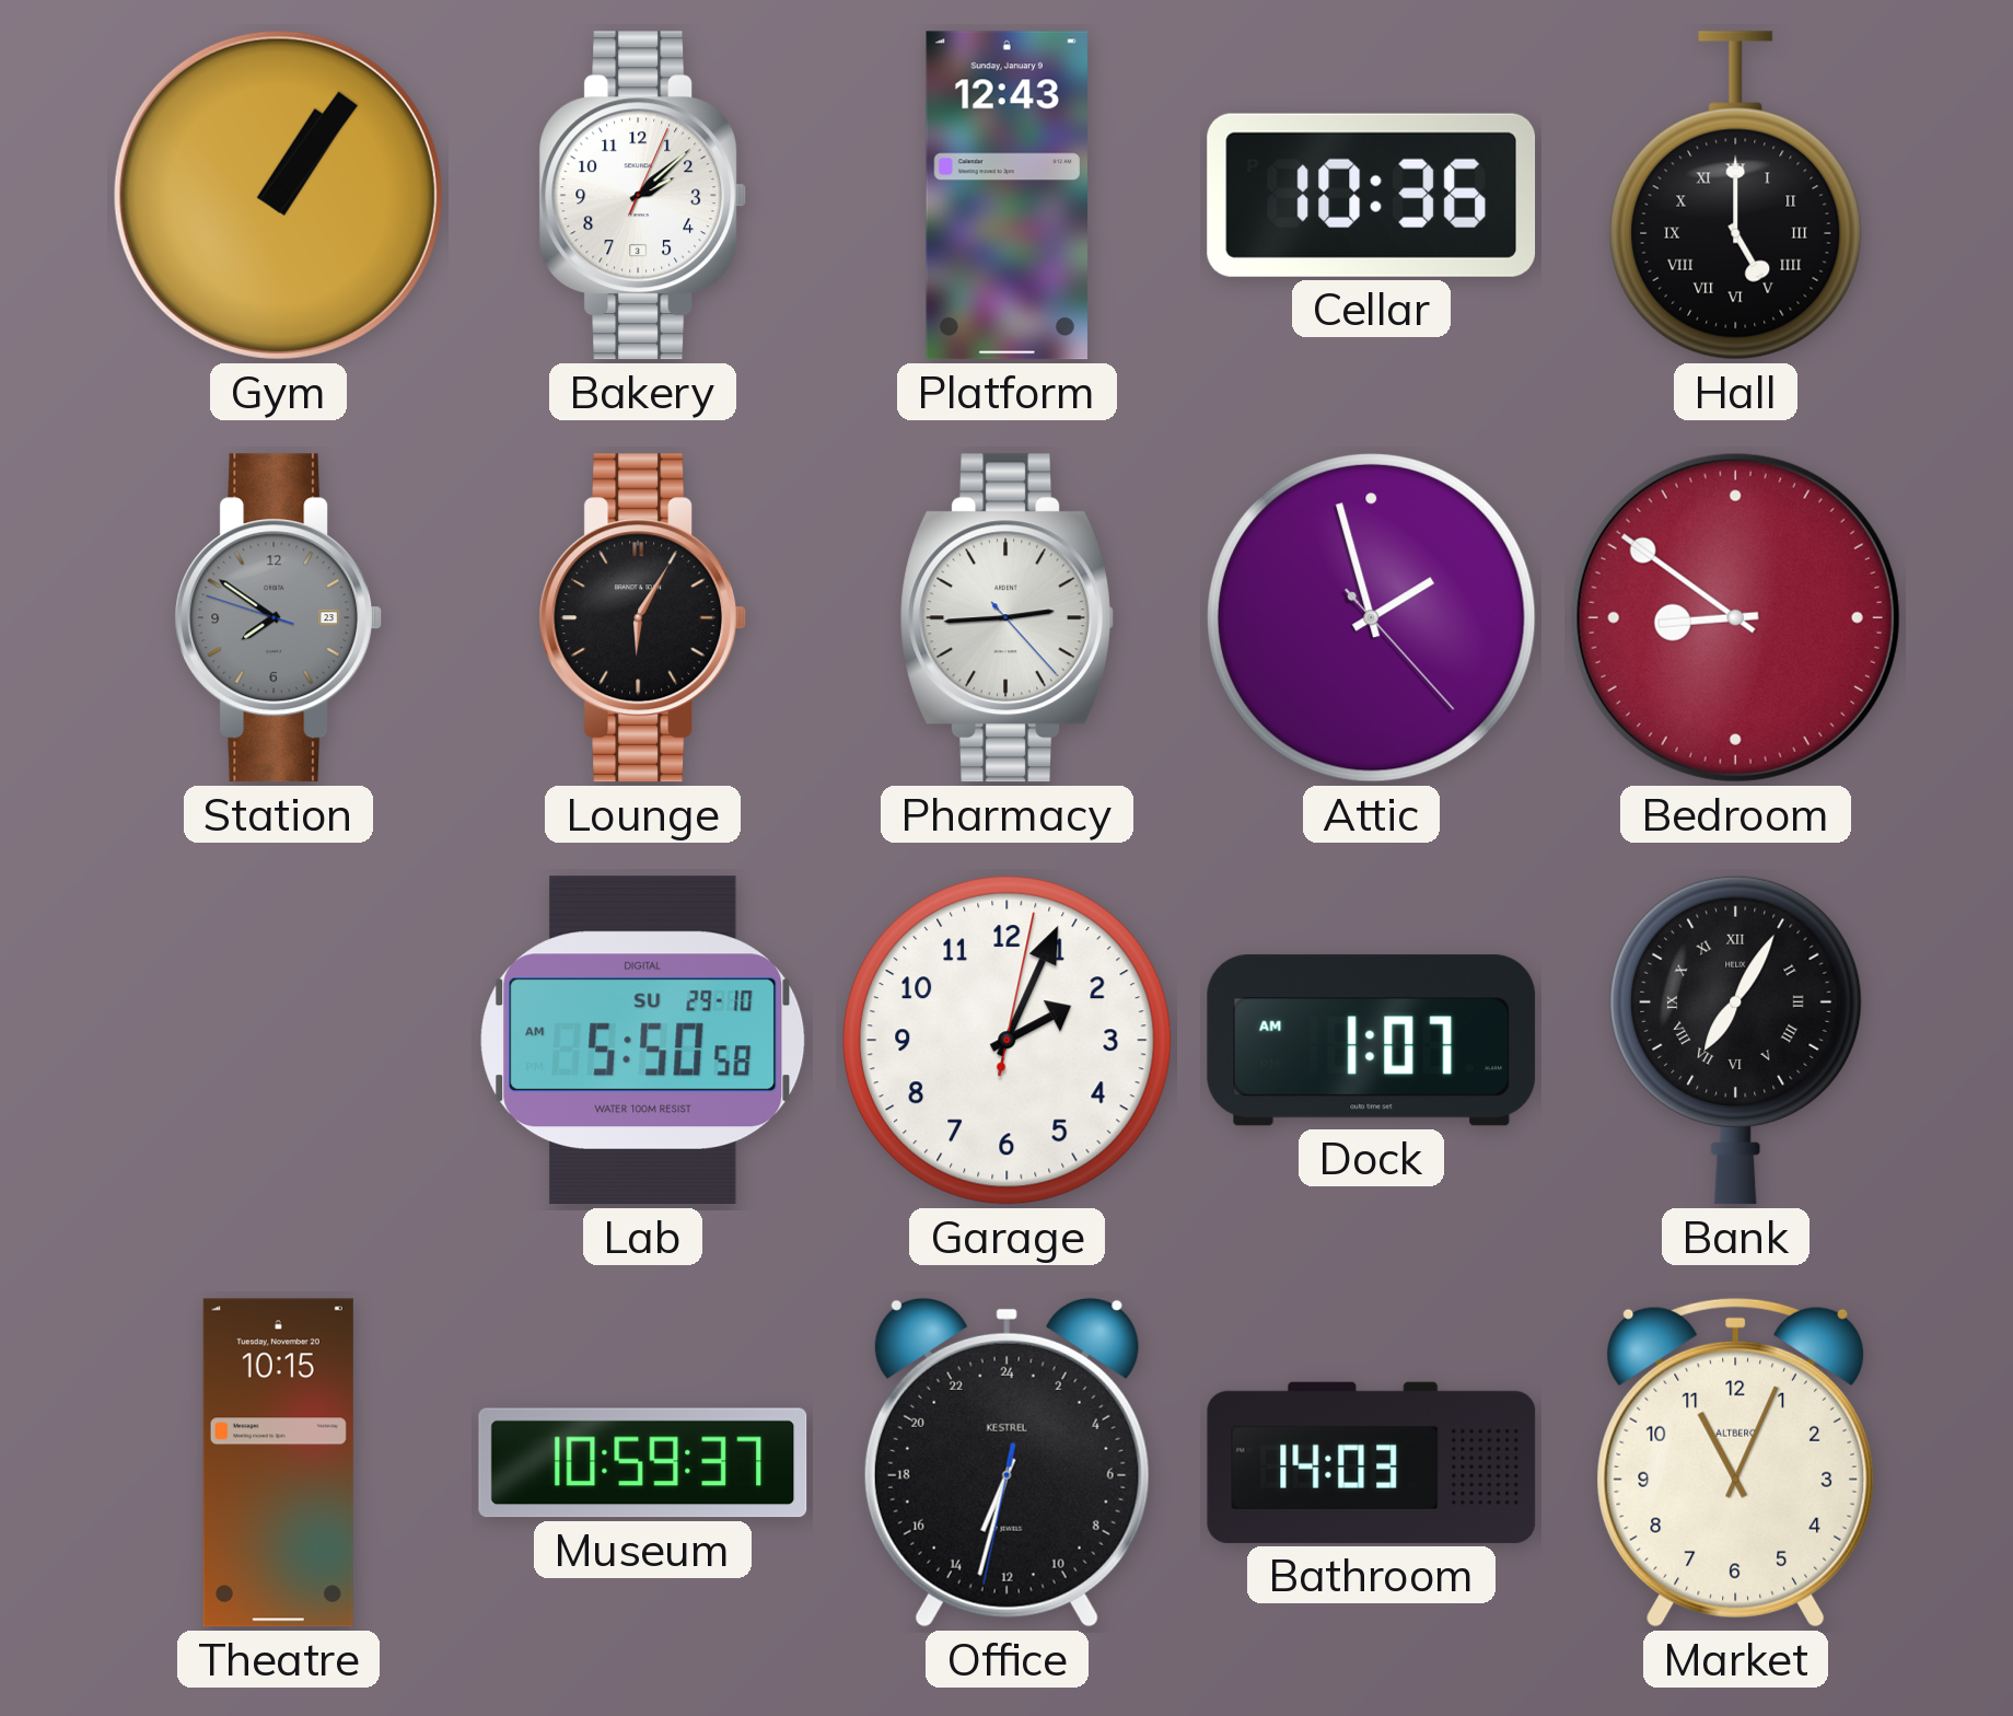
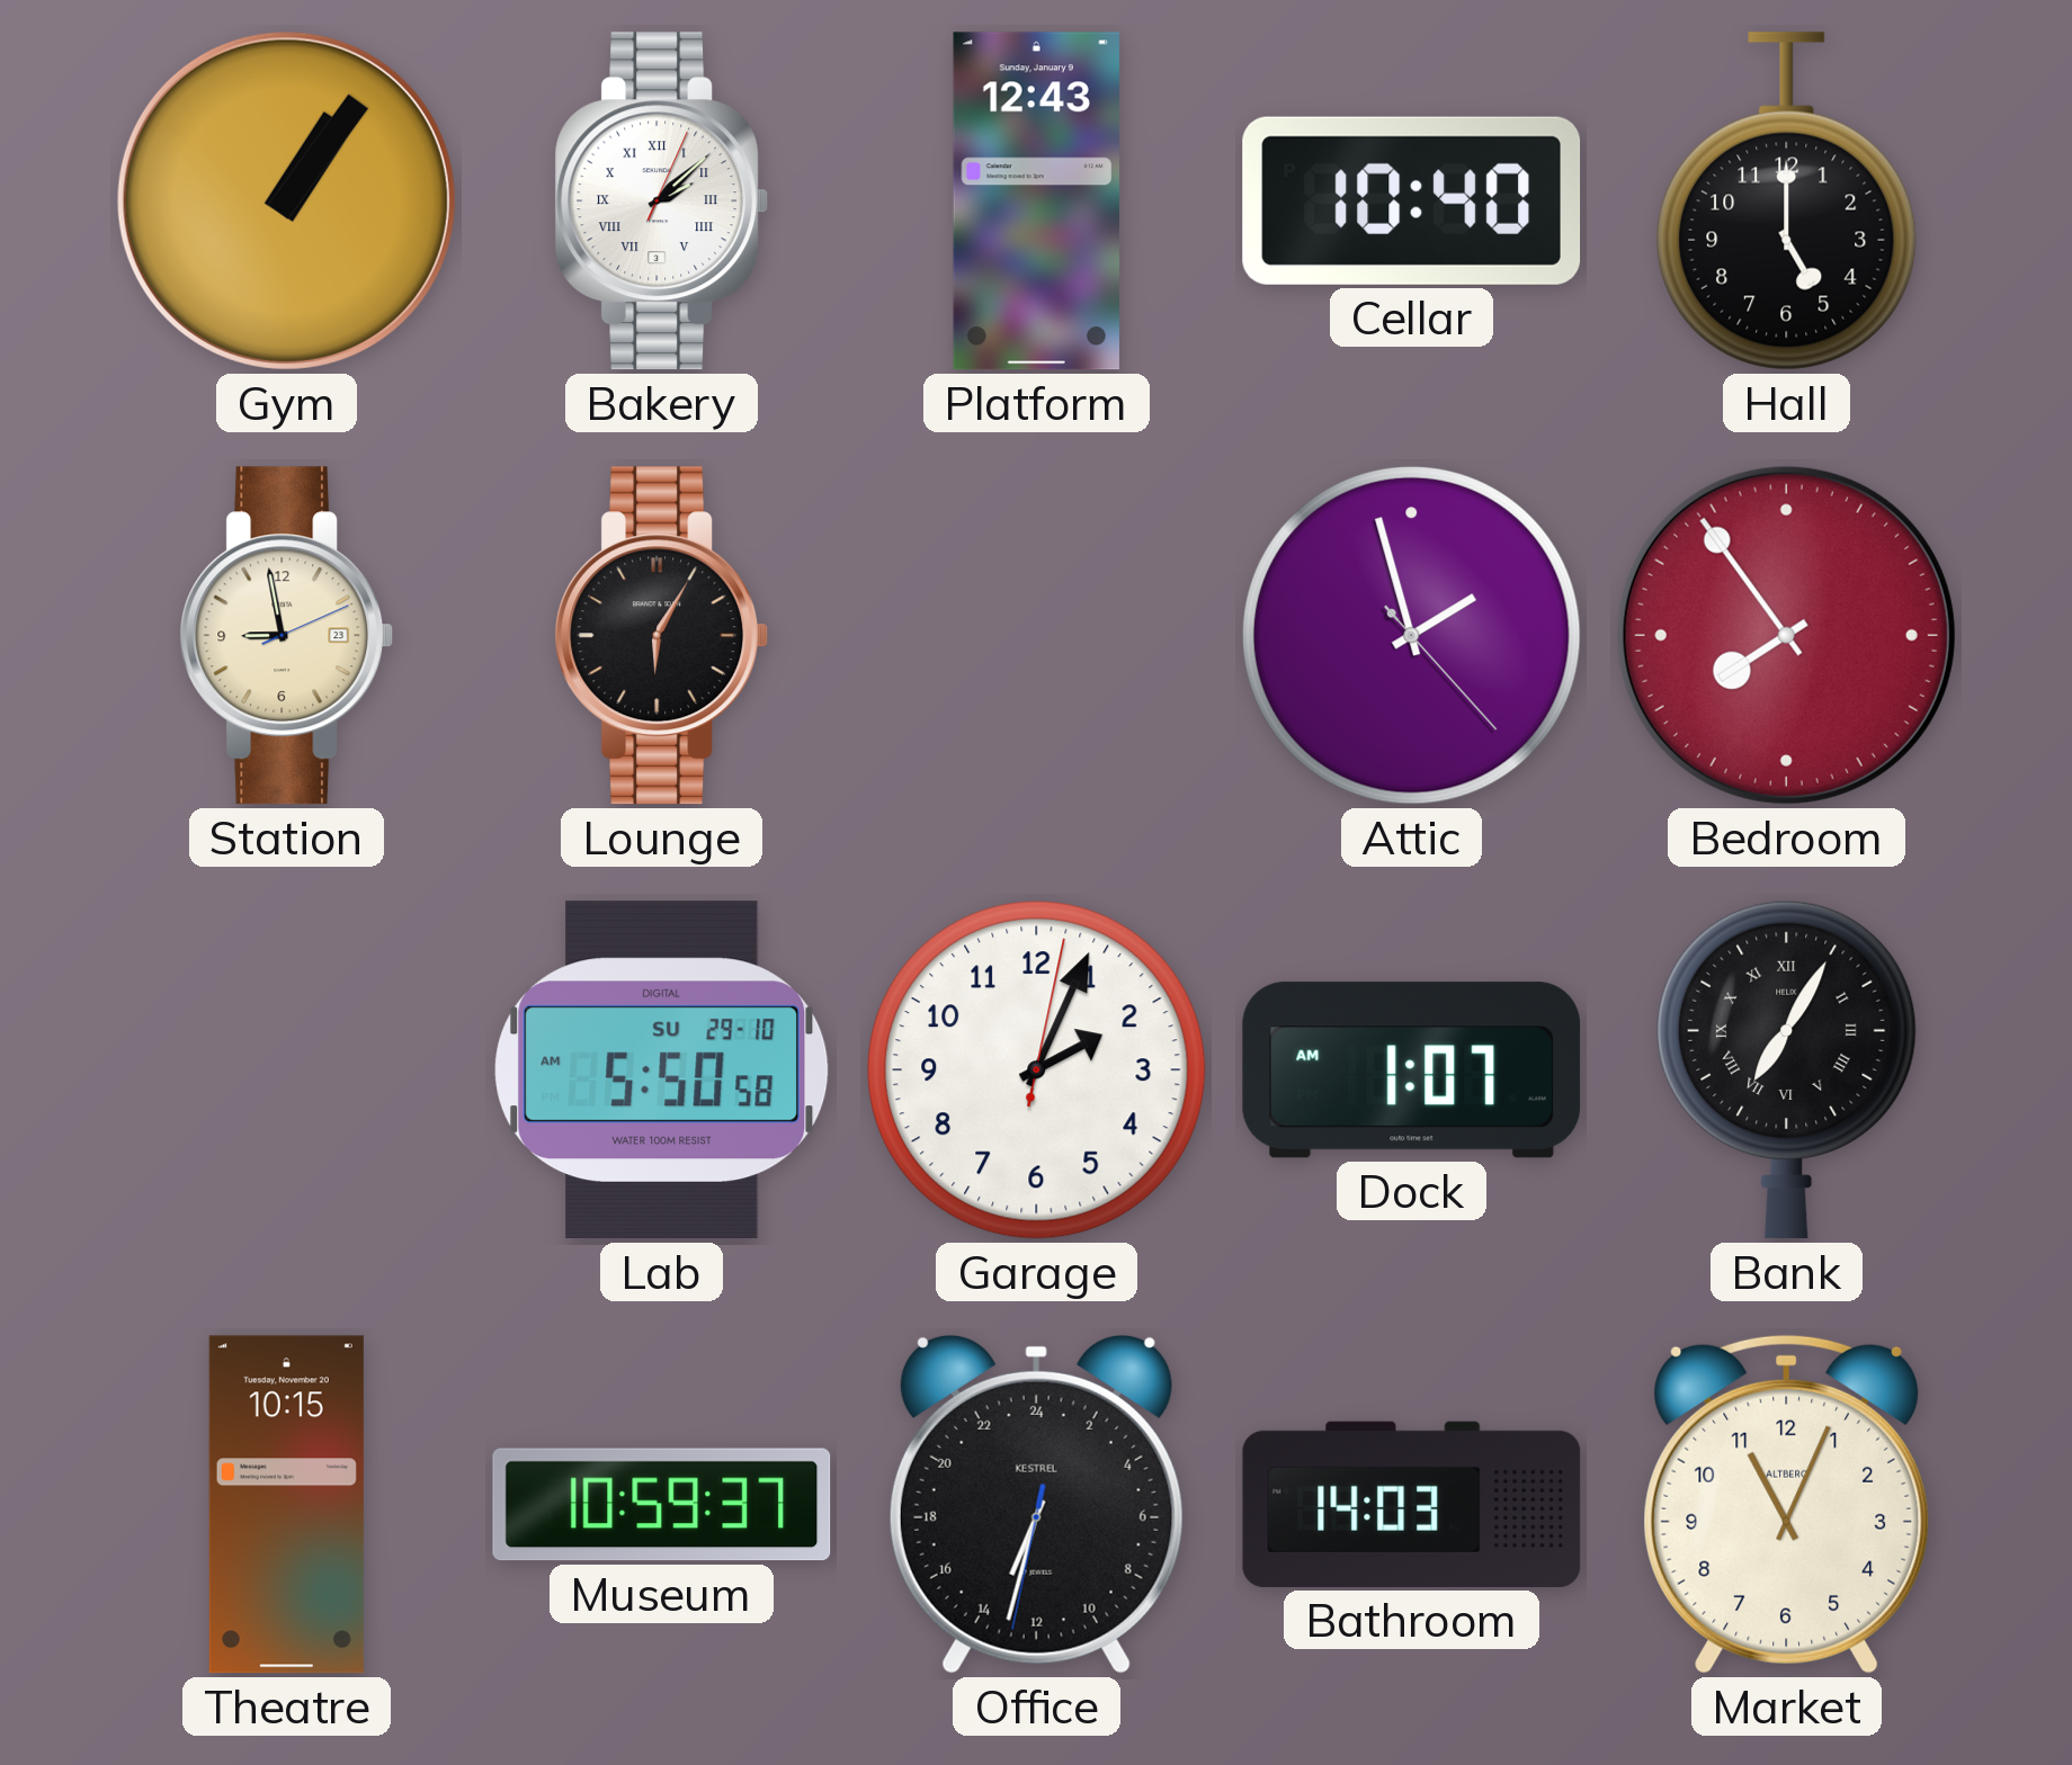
Bakery numerals: Arabic -> Roman (662, 201)
Cellar: 10:36 -> 10:40 (1412, 200)
Hall numerals: Roman -> Arabic (1787, 201)
Station: 7:50 -> 8:58 (287, 636)
Station dial: grey -> cream (287, 636)
Pharmacy: 2:44 -> none (1006, 618)
Bedroom: 8:51 -> 7:54 (1786, 635)
